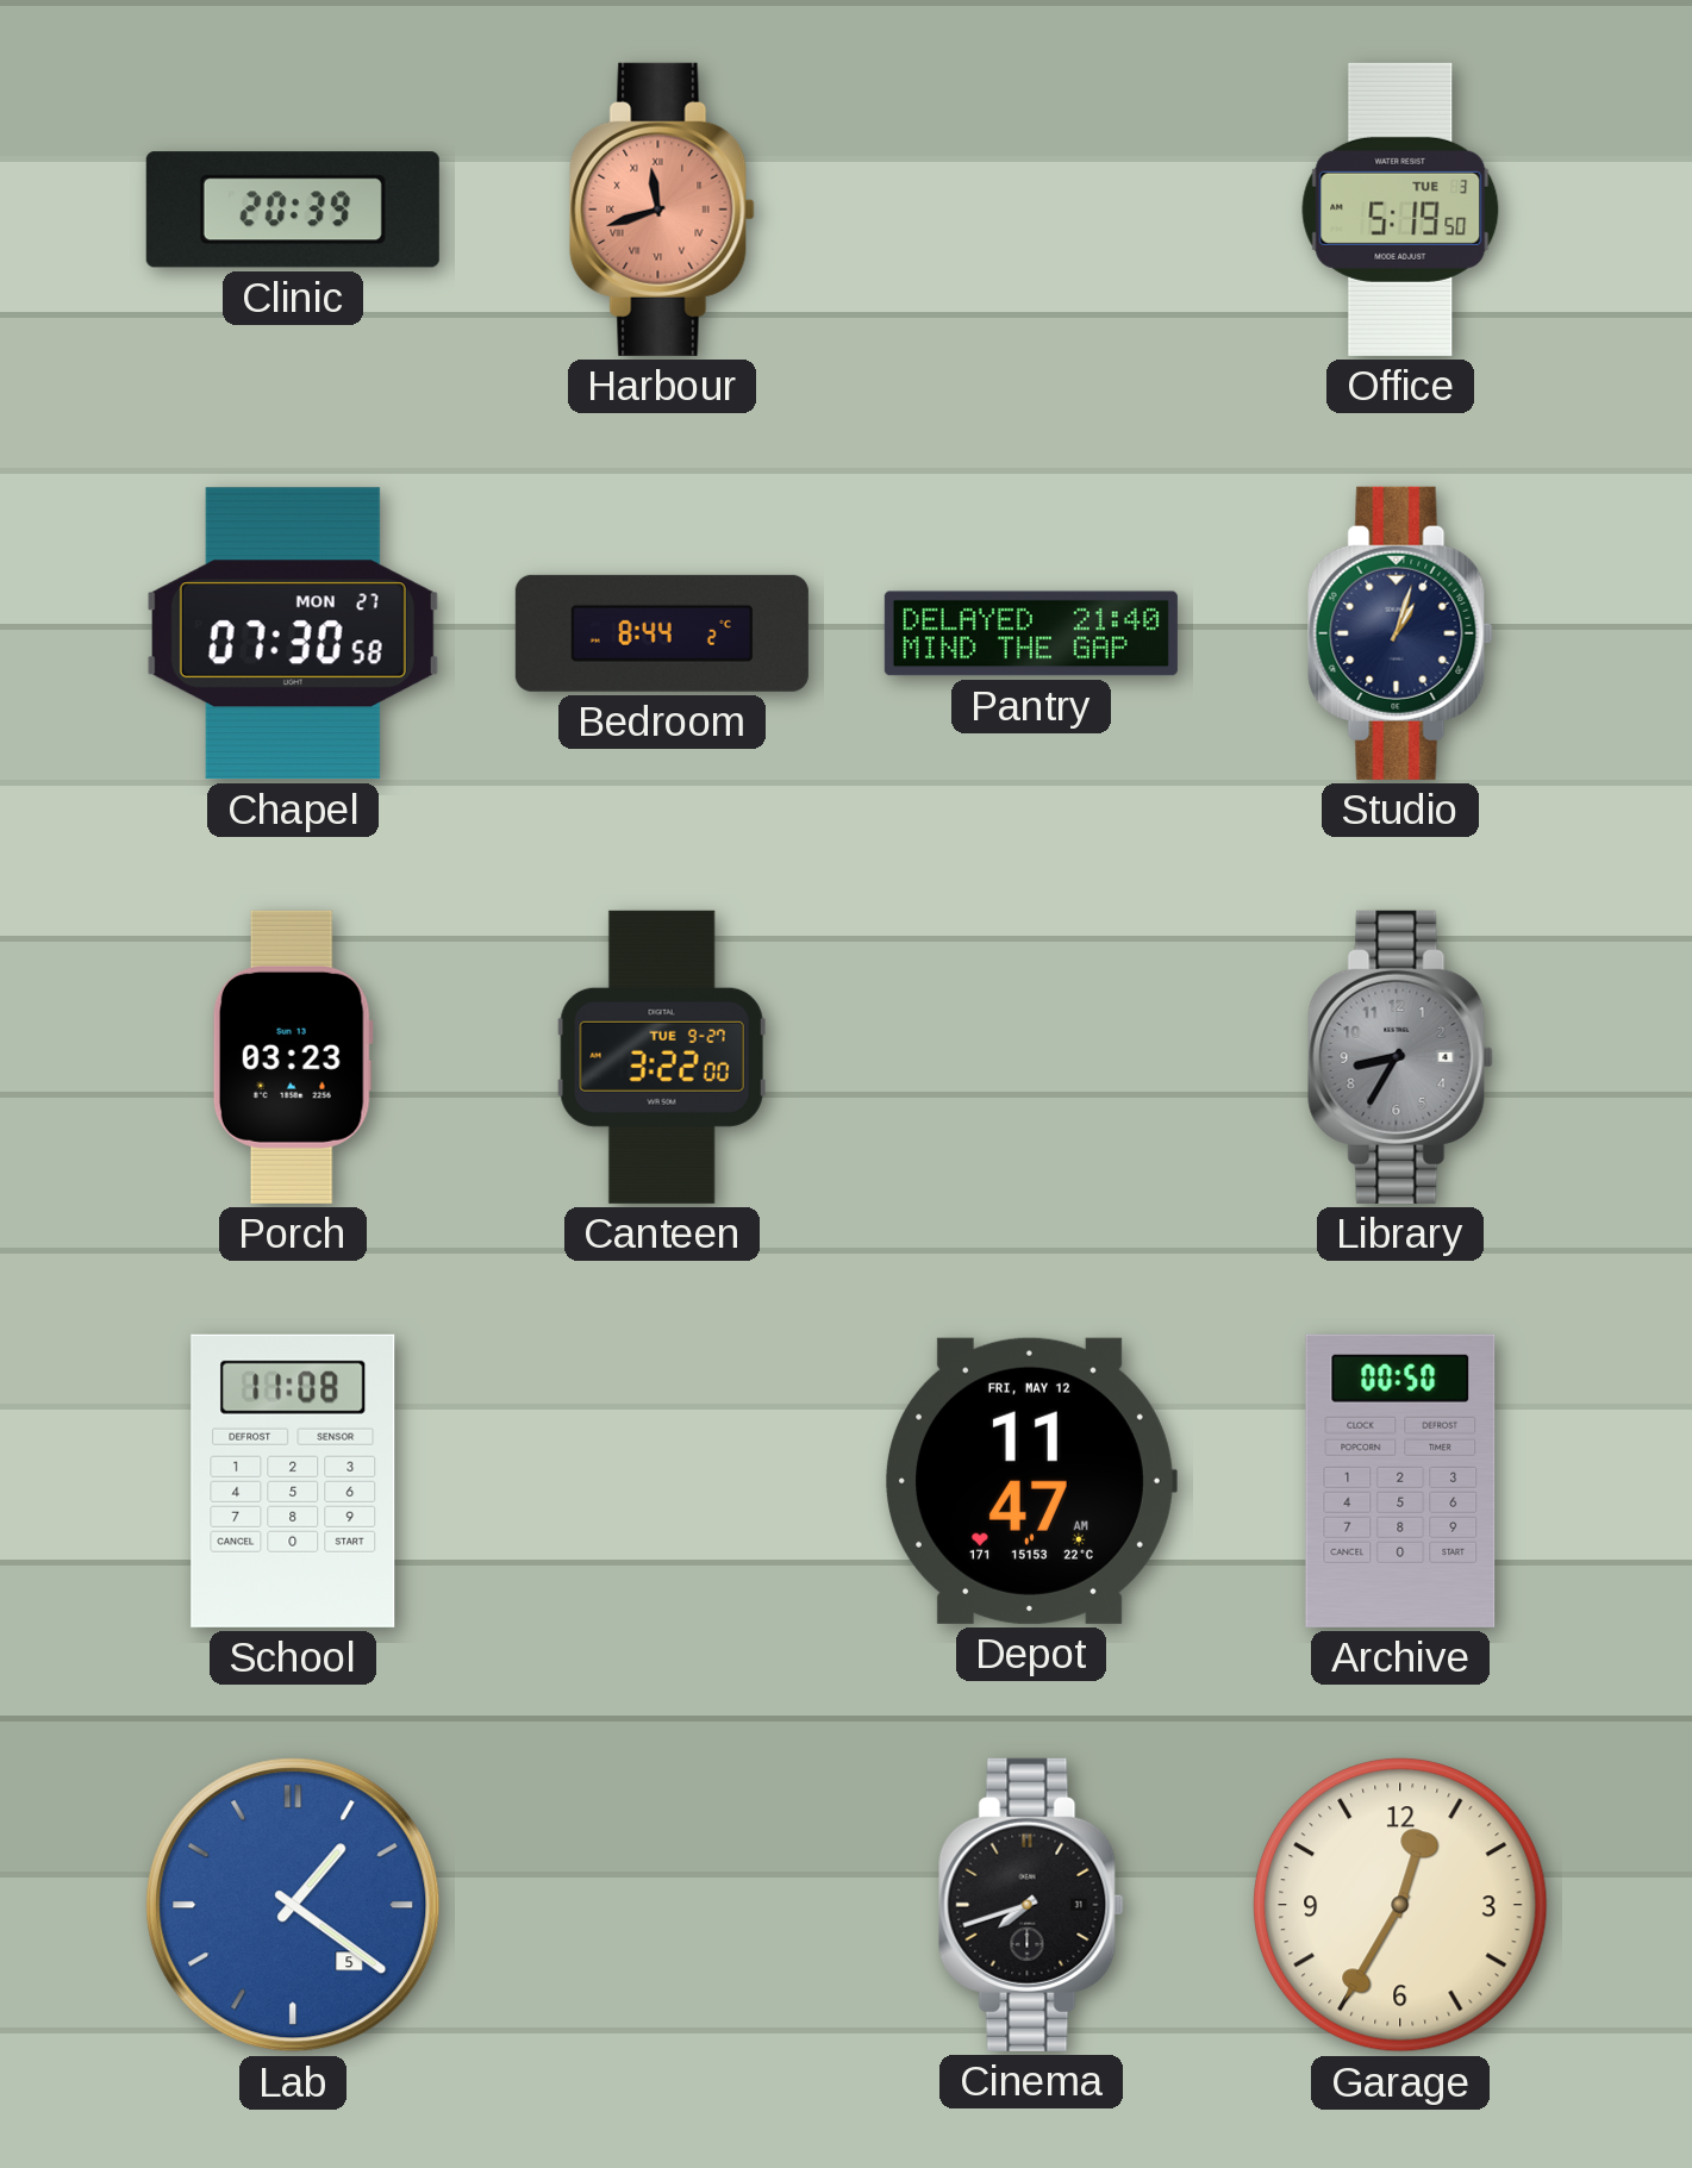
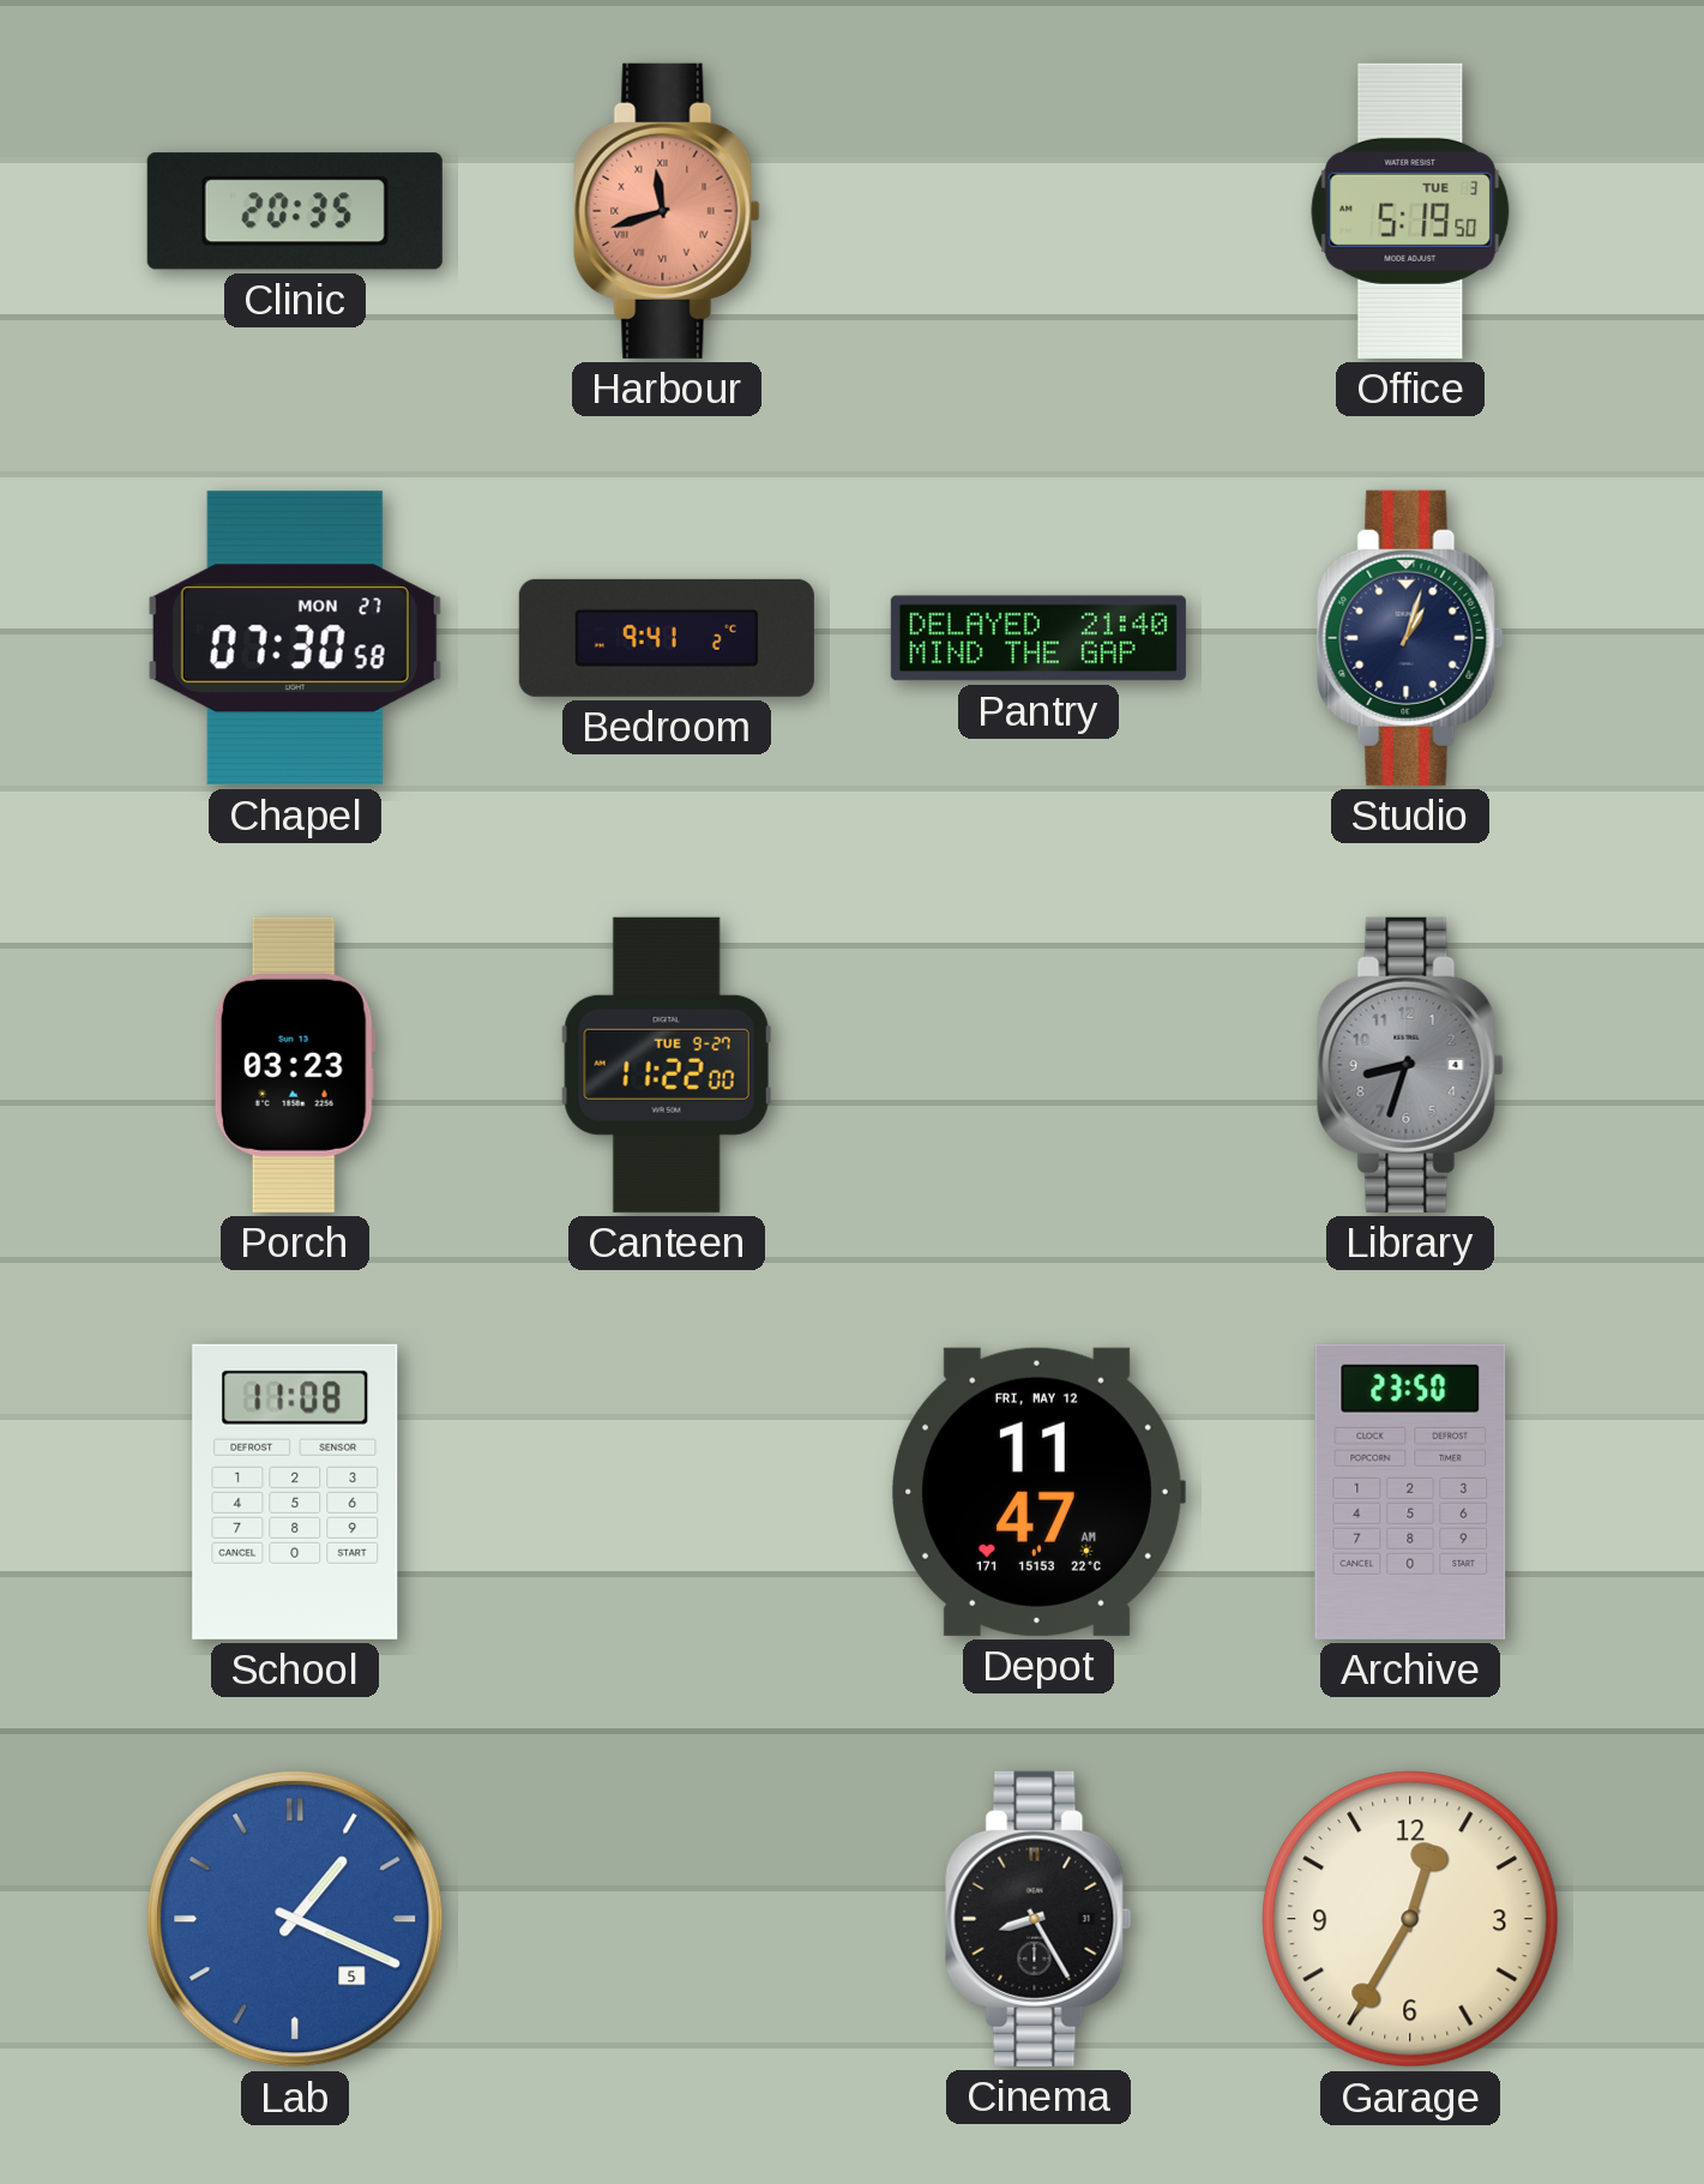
Clinic: 20:39 -> 20:35 (295, 211)
Bedroom: 8:44 -> 9:41 (667, 638)
Canteen: 3:22 -> 11:22 (667, 1065)
Library: 8:35 -> 8:33 (1410, 1065)
Archive: 00:50 -> 23:50 (1410, 1492)
Lab: 1:21 -> 1:19 (295, 1919)
Cinema: 7:42 -> 8:25 (1038, 1919)
